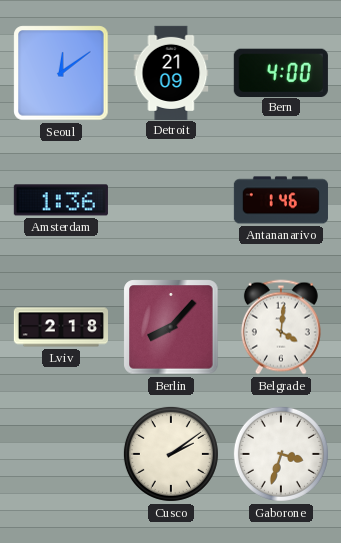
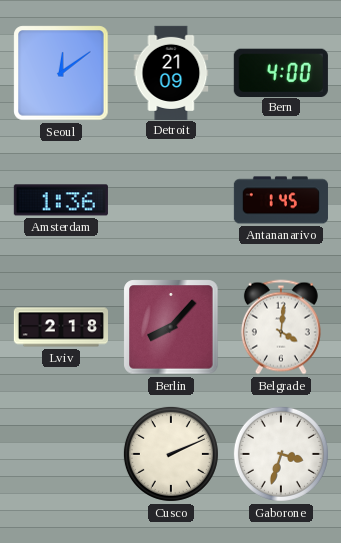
Antananarivo: 1:46 -> 1:45 (281, 200)
Cusco: 2:09 -> 2:11 (171, 454)
